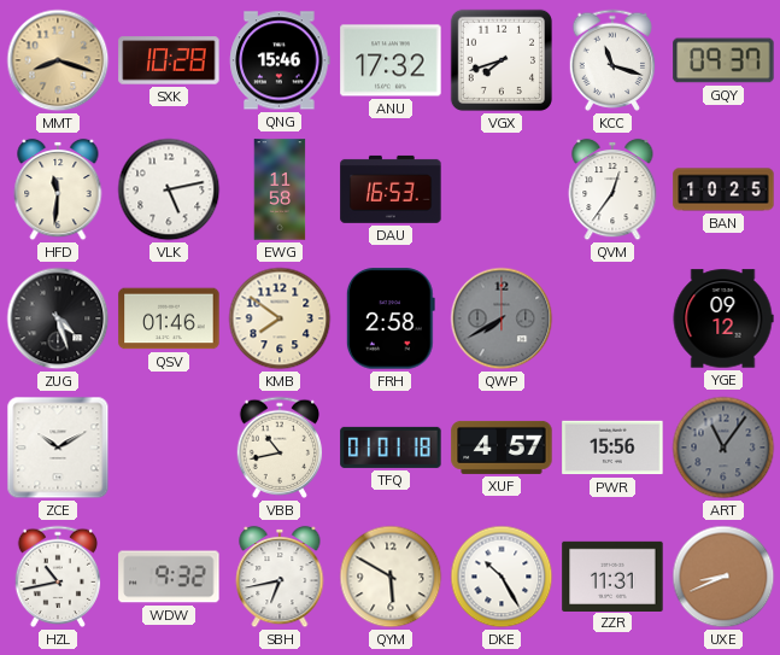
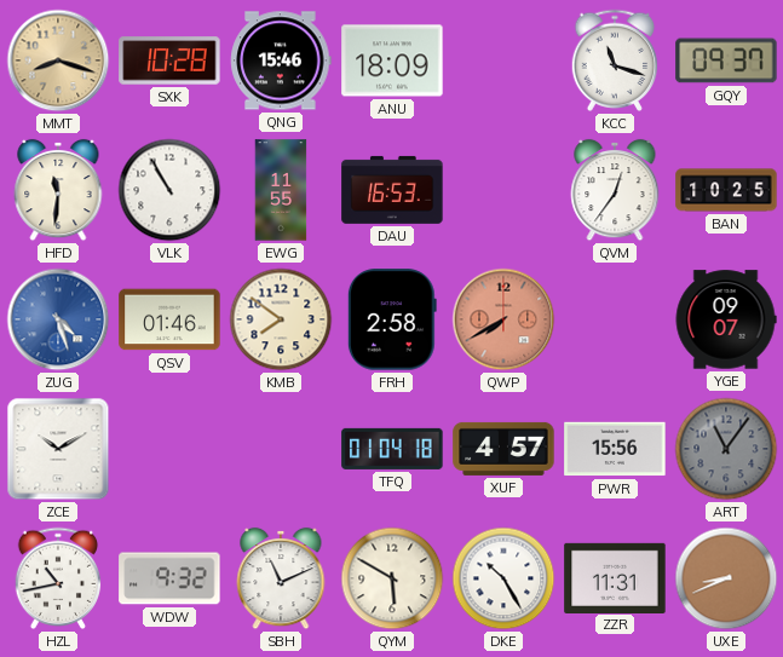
ANU: 17:32 -> 18:09 (392, 60)
VGX: 7:42 -> none (502, 60)
VLK: 5:13 -> 10:55 (169, 190)
EWG: 11:58 -> 11:55 (281, 190)
ZUG dial: black -> blue (58, 319)
QWP dial: grey -> salmon (503, 319)
YGE: 09:12 -> 09:07 (726, 319)
VBB: 10:43 -> none (280, 448)
TFQ: 01:01 -> 01:04 (392, 449)
SBH: 6:43 -> 11:11 (281, 578)
